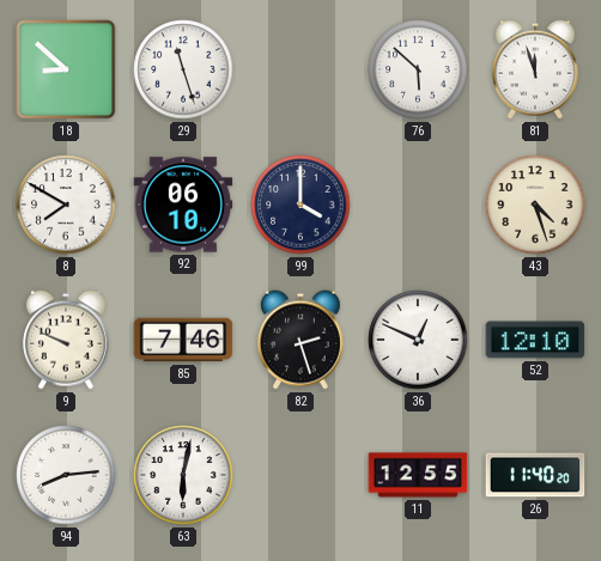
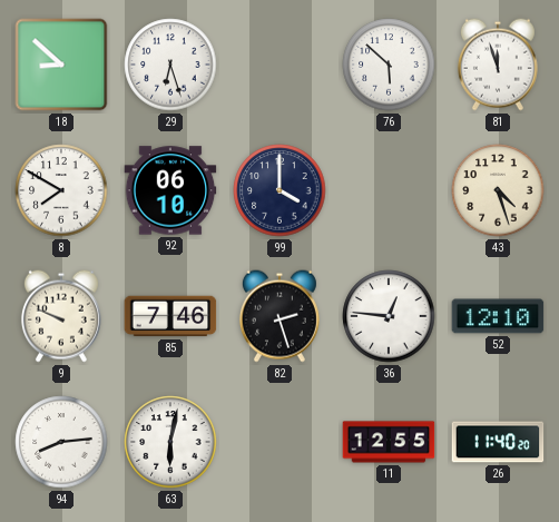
29: 11:27 -> 6:27 (170, 65)
36: 12:49 -> 12:46 (389, 316)
